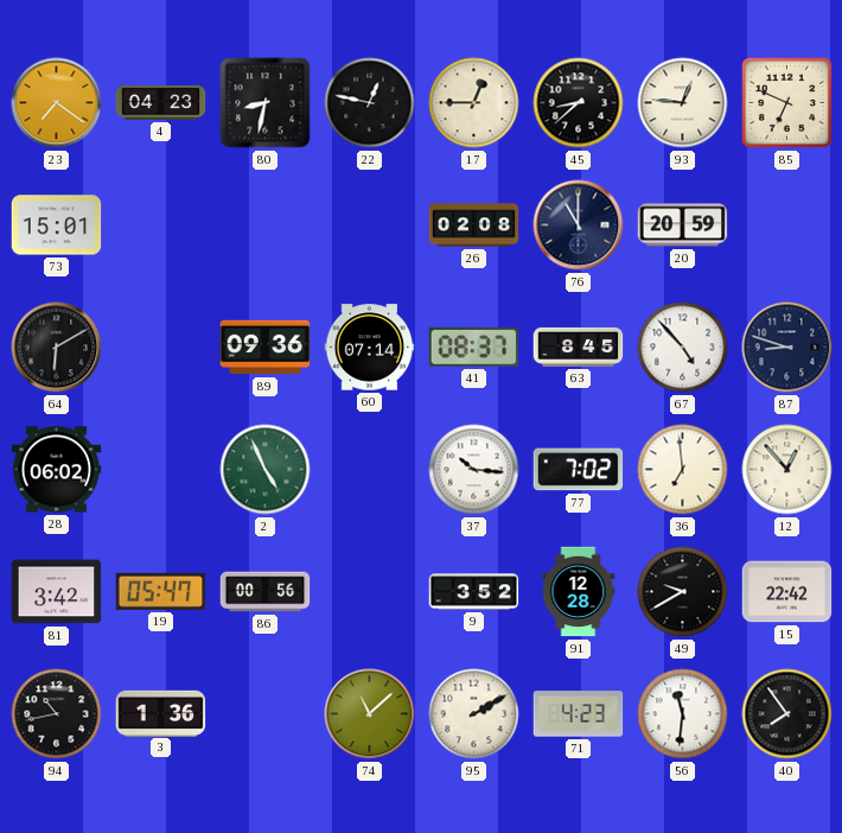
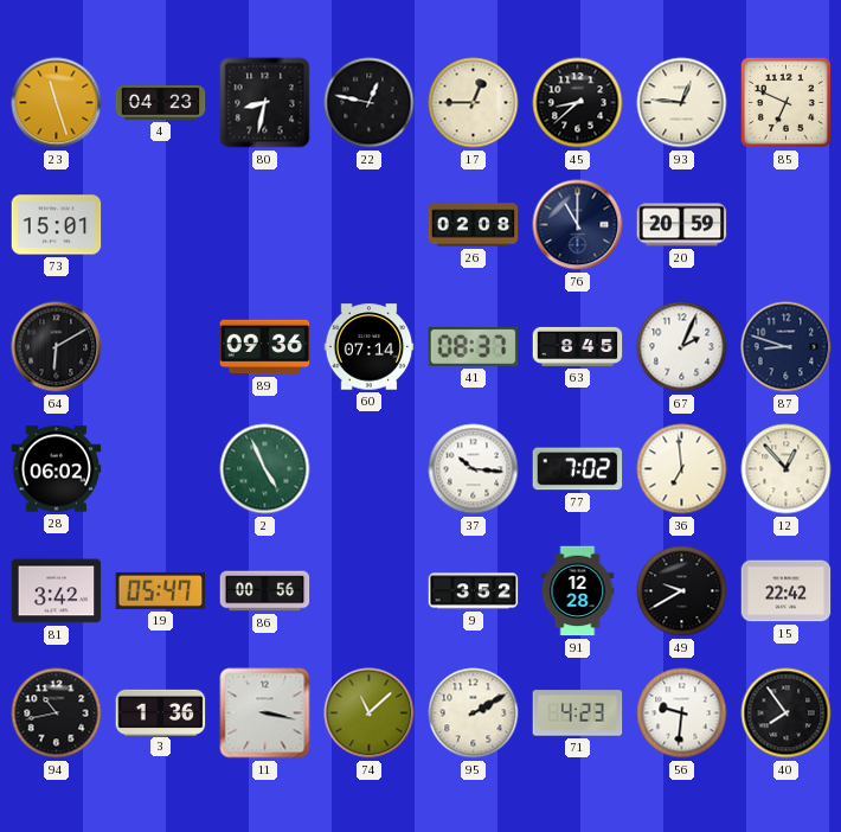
23: 7:21 -> 11:27 (57, 103)
67: 4:53 -> 2:04 (682, 347)
11: none -> 3:17 (265, 713)
56: 11:31 -> 9:31 (682, 713)
